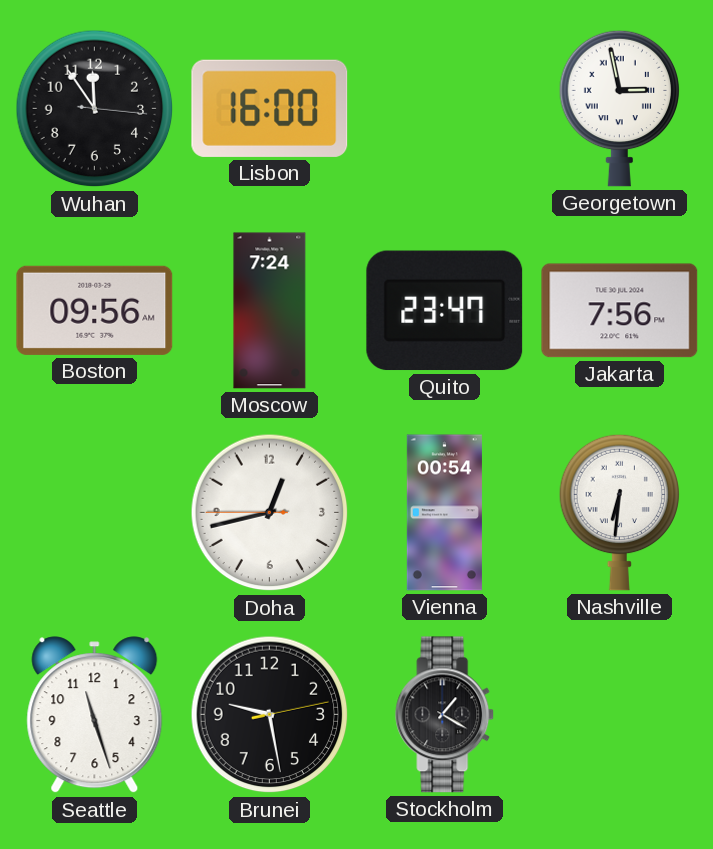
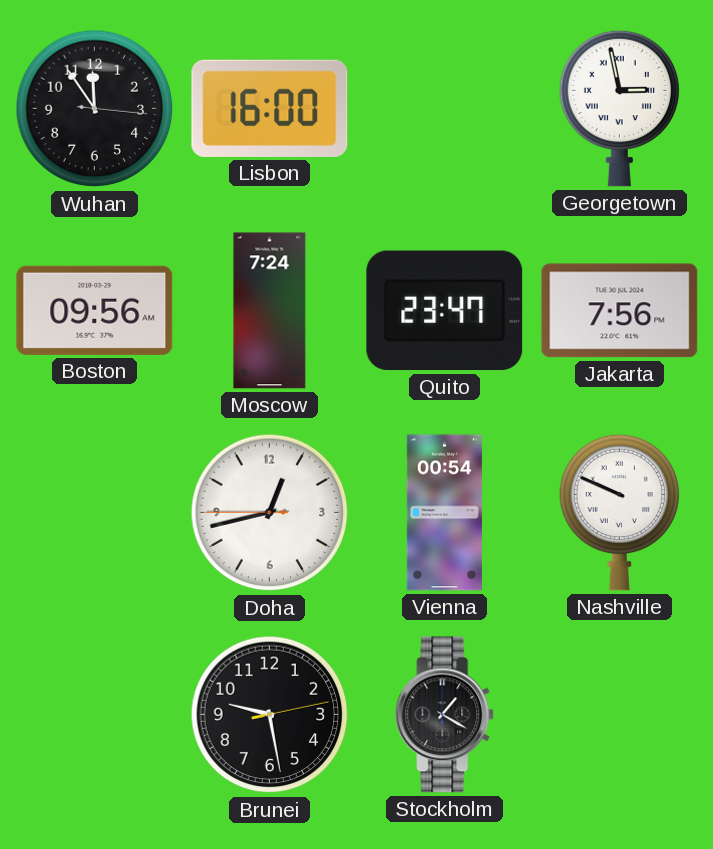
Nashville: 6:31 -> 9:49 (620, 512)
Seattle: 11:27 -> none (95, 715)
